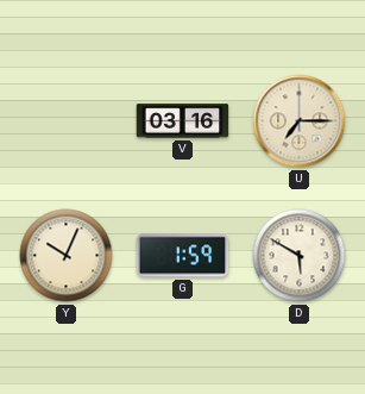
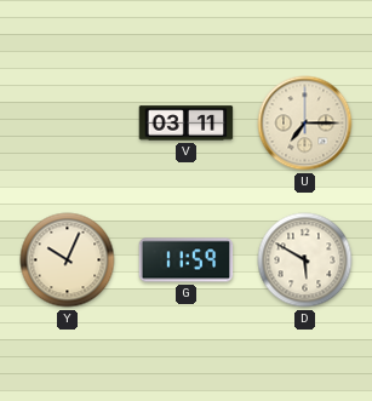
V: 03:16 -> 03:11 (187, 124)
G: 1:59 -> 11:59 (187, 260)
